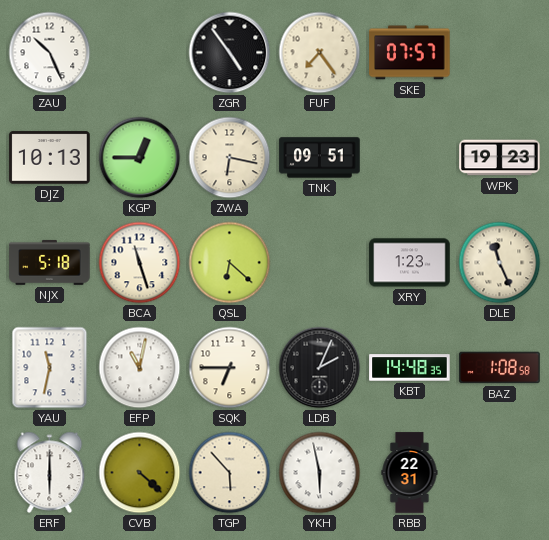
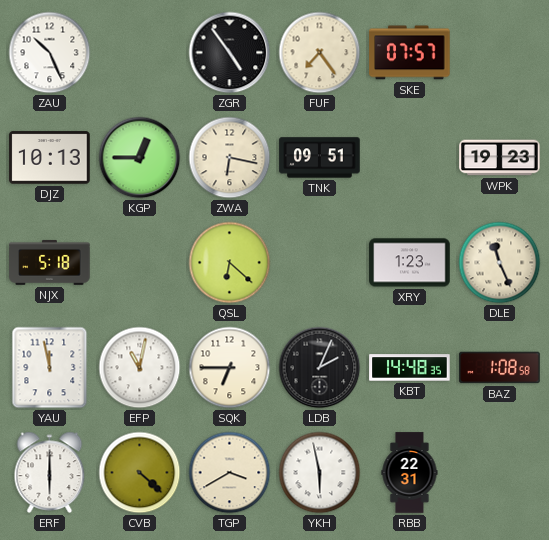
BCA: 11:27 -> none (140, 263)
YAU: 11:32 -> 11:58 (50, 368)
TGP: 5:53 -> 3:40 (230, 473)
